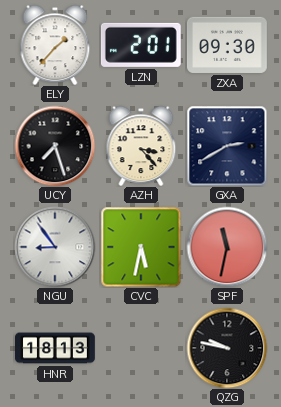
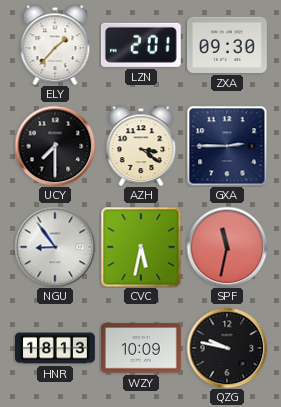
UCY: 7:27 -> 7:30 (55, 146)
AZH: 3:23 -> 3:21 (141, 146)
GXA: 2:40 -> 2:45 (227, 146)
WZY: none -> 10:09 (142, 348)
